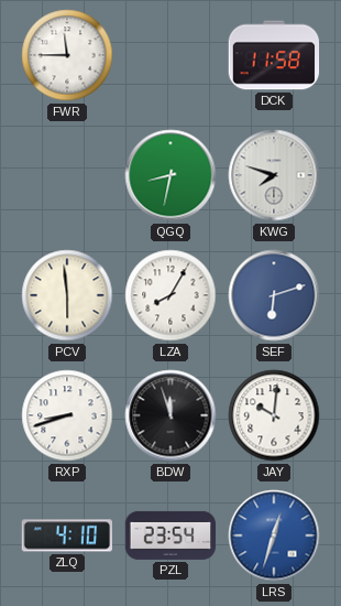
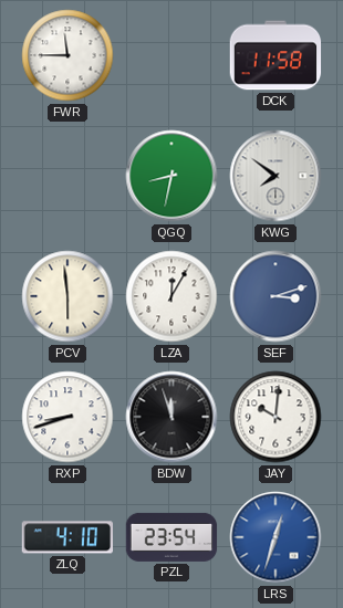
KWG: 7:48 -> 7:51 (276, 176)
LZA: 8:05 -> 12:05 (171, 296)
SEF: 6:12 -> 3:12 (276, 296)
